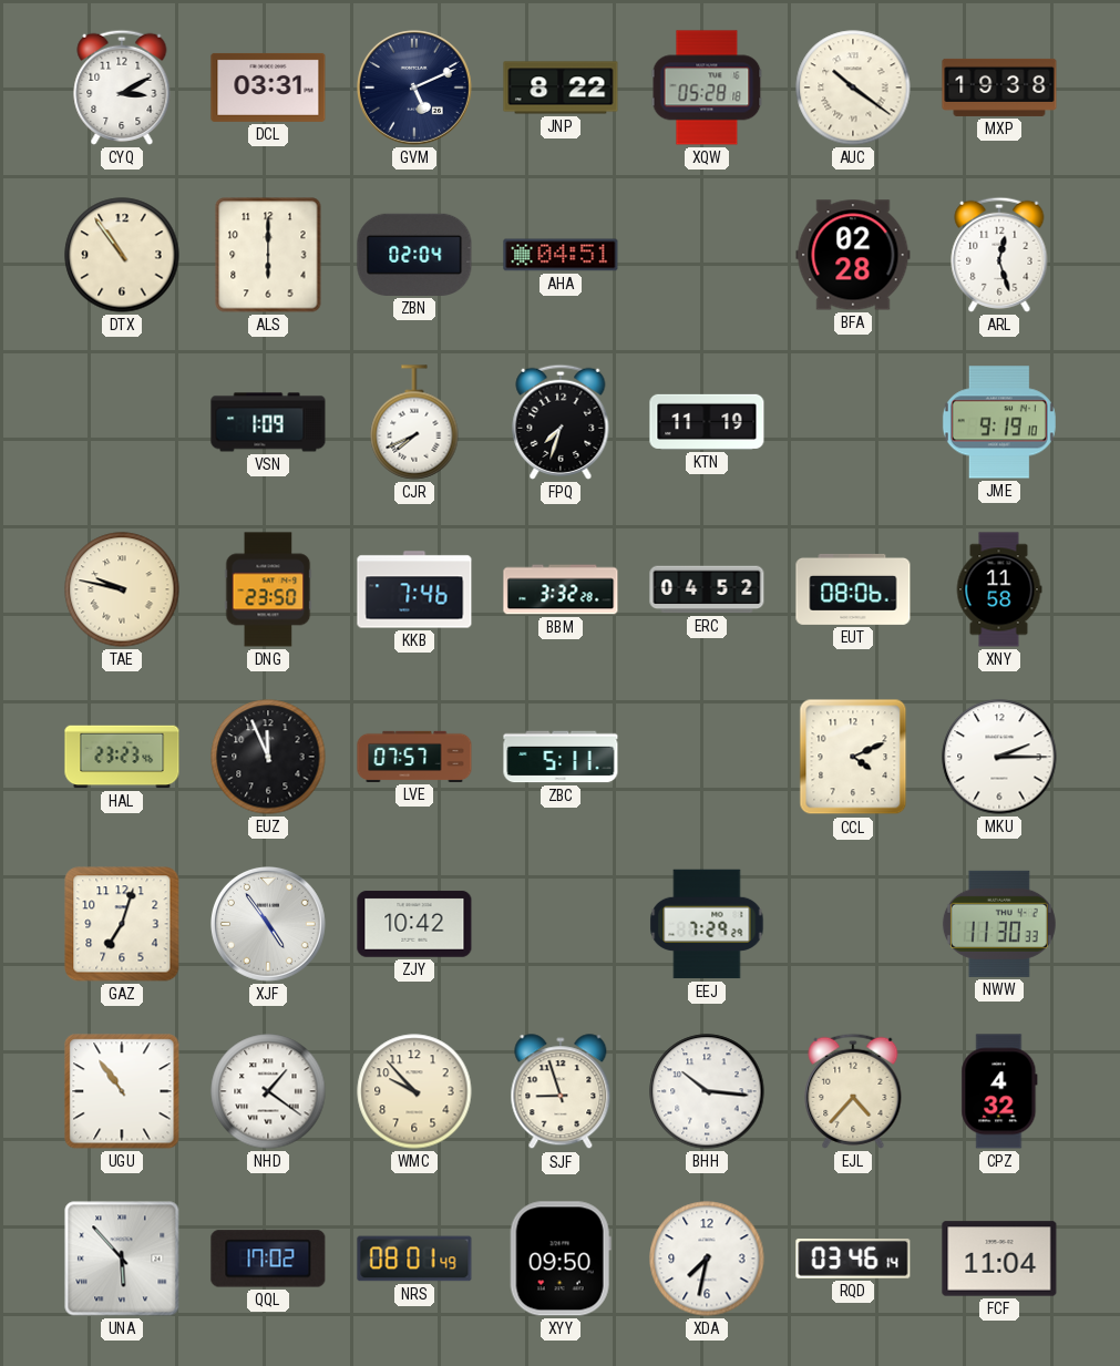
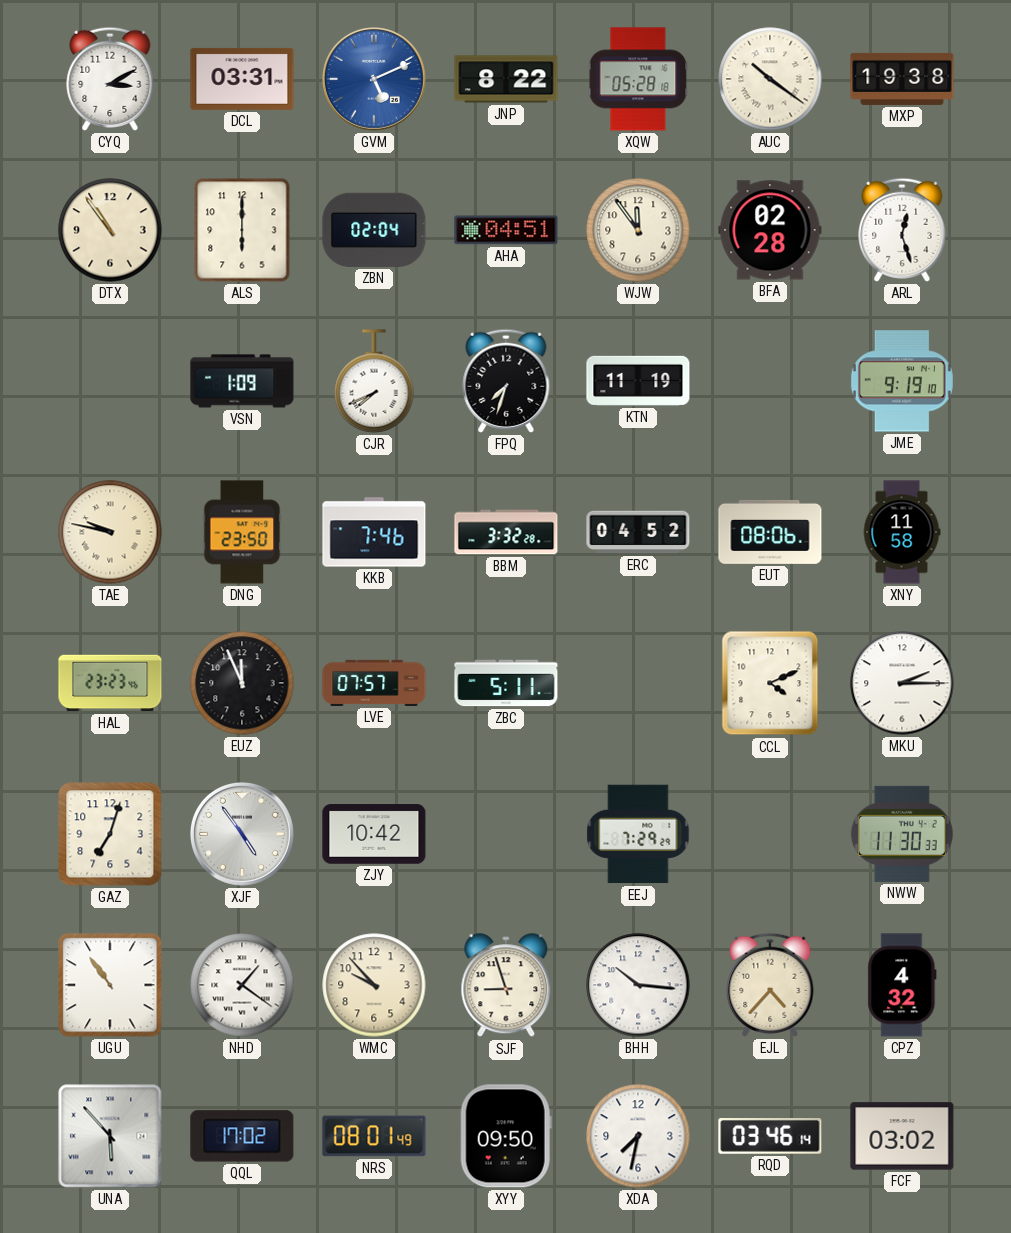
GVM dial: navy -> blue (375, 80)
WJW: none -> 11:54 (638, 230)
FCF: 11:04 -> 03:02 (902, 1136)
